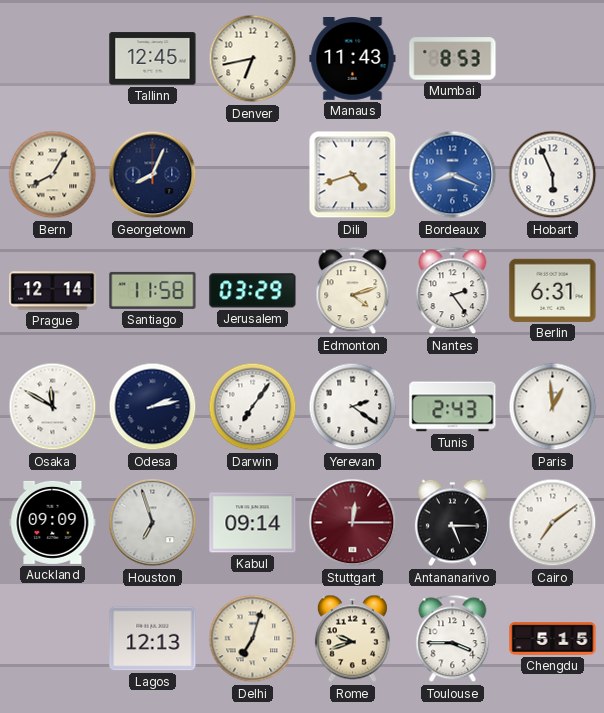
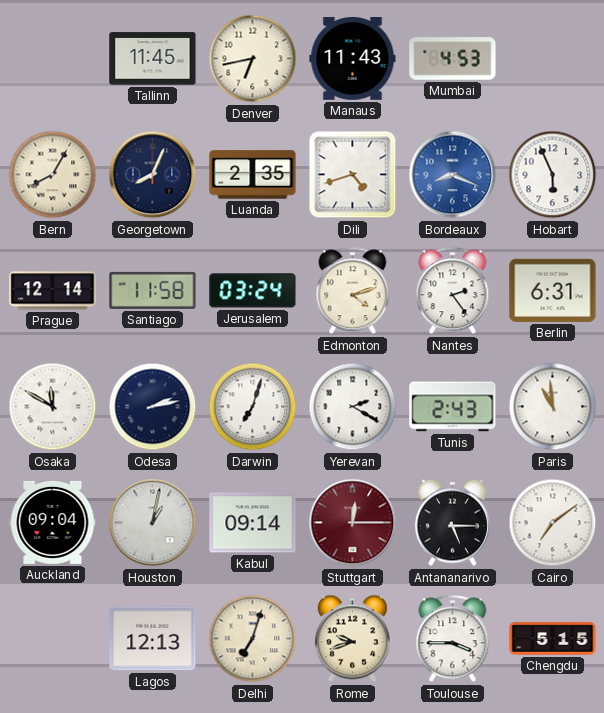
Tallinn: 12:45 -> 11:45 (153, 59)
Mumbai: 8:53 -> 4:53 (453, 59)
Luanda: none -> 2:35 (253, 175)
Jerusalem: 03:29 -> 03:24 (253, 291)
Darwin: 7:06 -> 7:03 (253, 407)
Yerevan: 2:21 -> 2:20 (353, 407)
Paris: 12:59 -> 10:59 (553, 407)
Auckland: 09:09 -> 09:04 (53, 522)
Houston: 6:57 -> 1:02 (153, 523)
